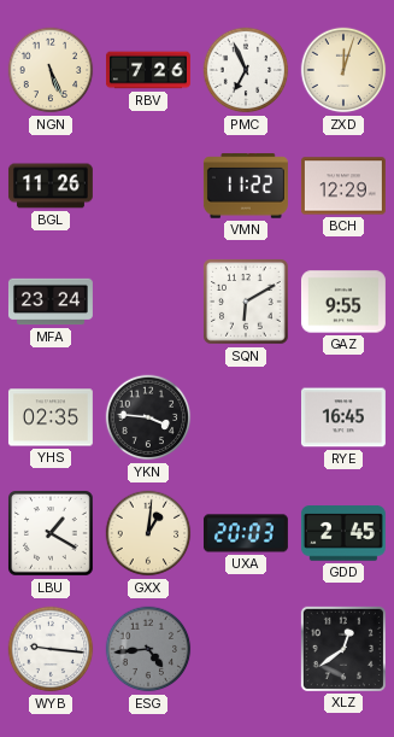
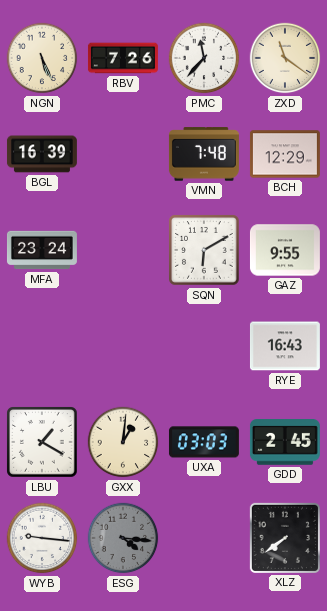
PMC: 6:56 -> 11:37 (204, 58)
ZXD: 12:03 -> 11:21 (285, 58)
BGL: 11:26 -> 16:39 (42, 154)
VMN: 11:22 -> 7:48 (204, 154)
YHS: 02:35 -> none (51, 417)
YKN: 3:46 -> none (148, 417)
RYE: 16:45 -> 16:43 (285, 346)
UXA: 20:03 -> 03:03 (204, 442)
ESG: 4:44 -> 4:16 (123, 538)
XLZ: 12:39 -> 7:39 (285, 538)
